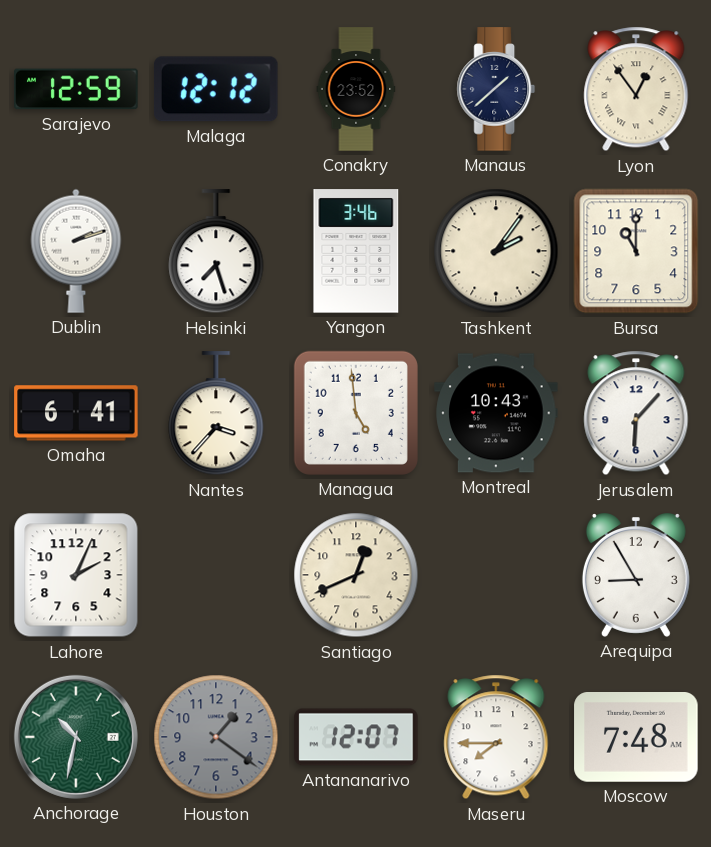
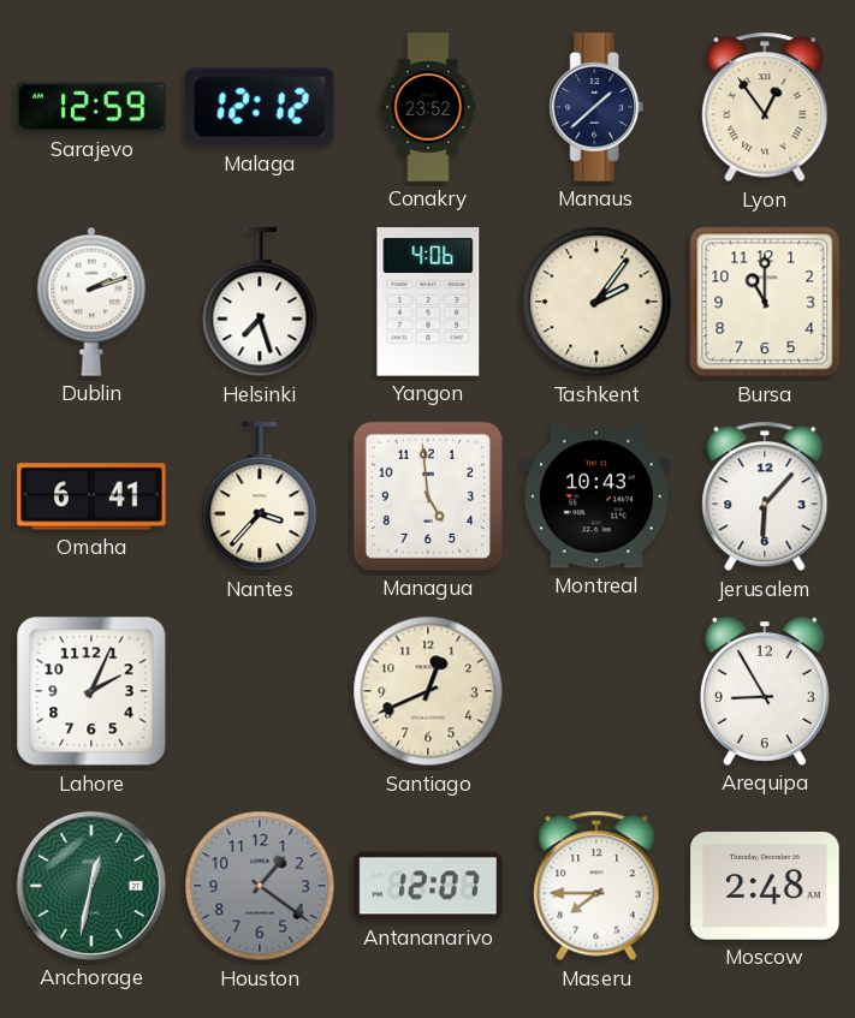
Yangon: 3:46 -> 4:06 (428, 302)
Anchorage: 10:32 -> 12:32 (91, 886)
Moscow: 7:48 -> 2:48 (765, 887)
